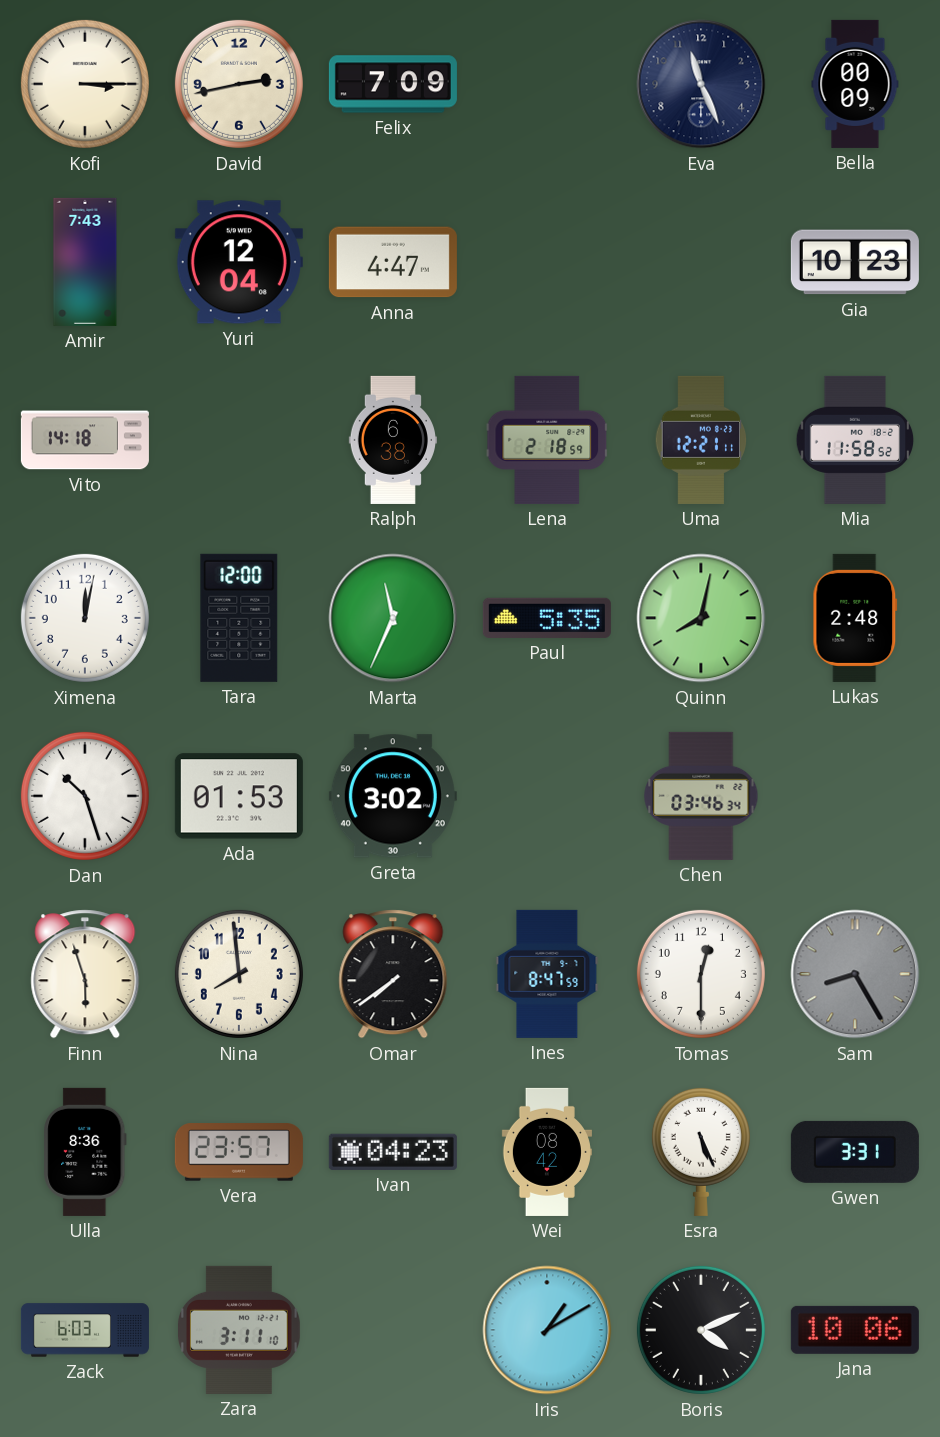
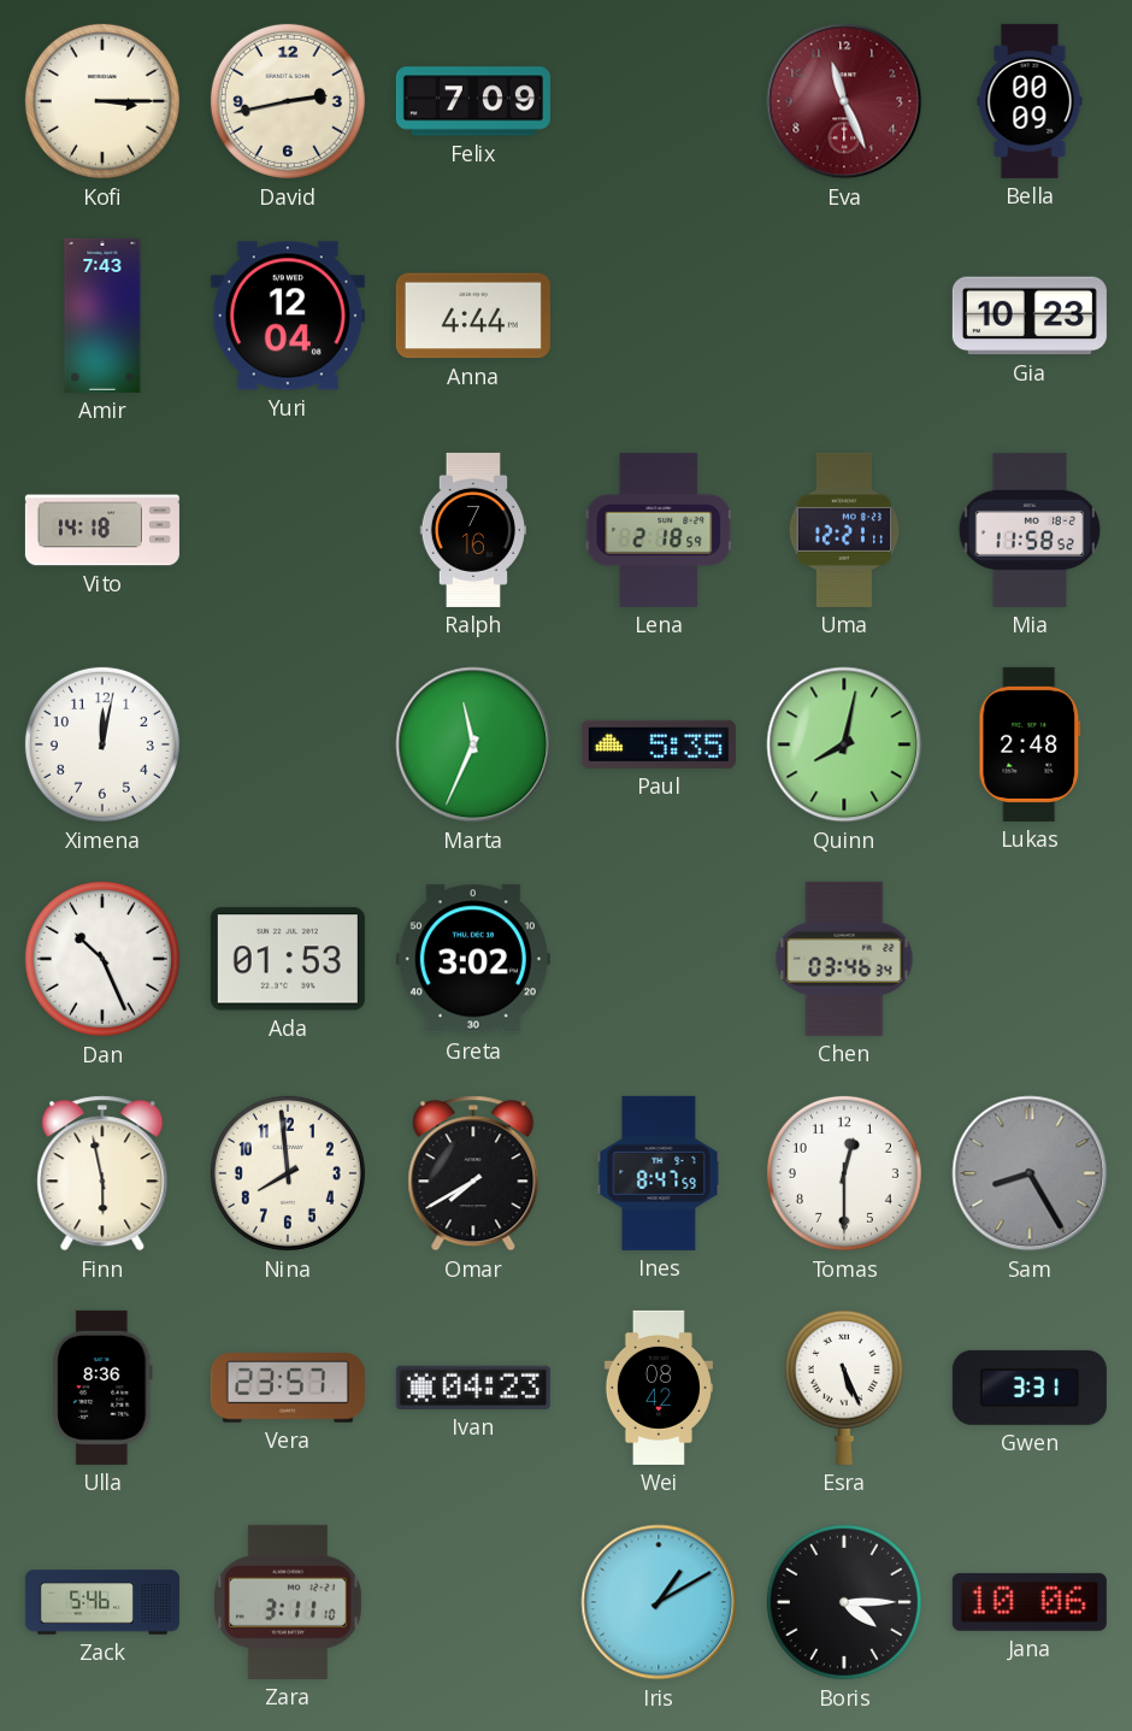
Eva dial: navy -> burgundy (844, 101)
Anna: 4:47 -> 4:44 (473, 316)
Ralph: 6:38 -> 7:16 (472, 530)
Tara: 12:00 -> none (239, 618)
Dan: 10:27 -> 10:26 (102, 959)
Finn: 5:57 -> 5:58 (102, 1173)
Omar: 7:39 -> 7:40 (473, 1173)
Zack: 6:03 -> 5:46 (102, 1602)
Boris: 4:11 -> 4:15 (844, 1602)
